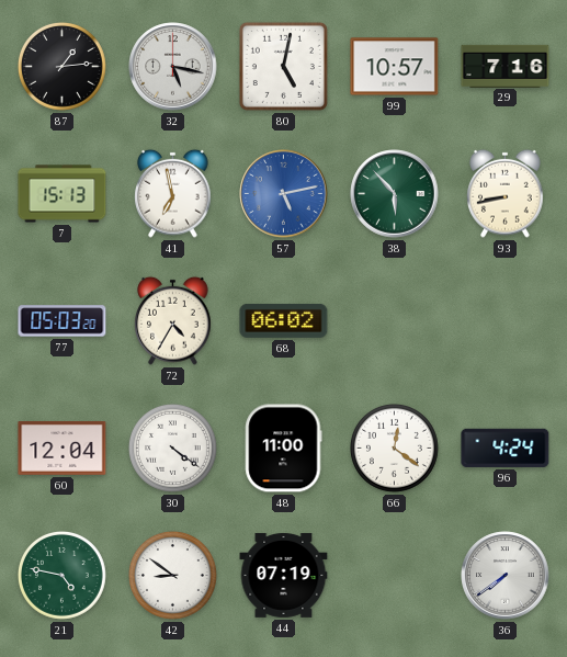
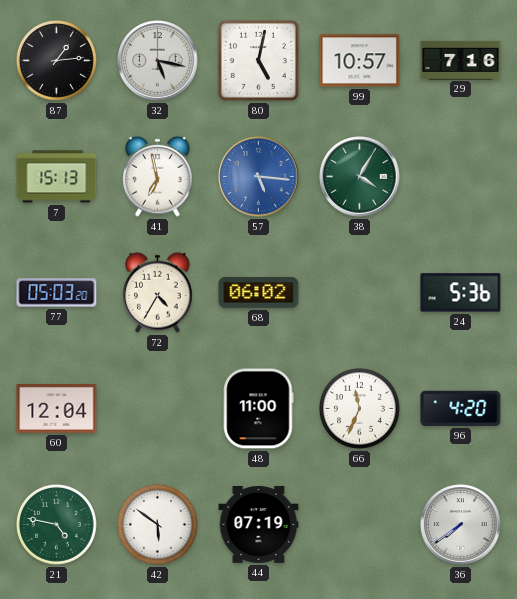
57: 5:13 -> 5:16 (259, 177)
38: 5:53 -> 4:05 (360, 177)
93: 8:43 -> none (506, 193)
24: none -> 5:36 (461, 293)
30: 4:21 -> none (173, 449)
66: 12:21 -> 11:34 (360, 409)
96: 4:24 -> 4:20 (461, 408)
42: 8:51 -> 5:51 (158, 525)
